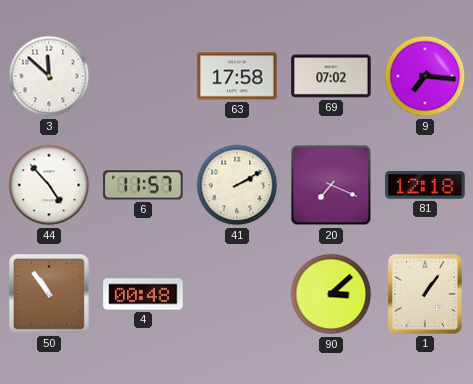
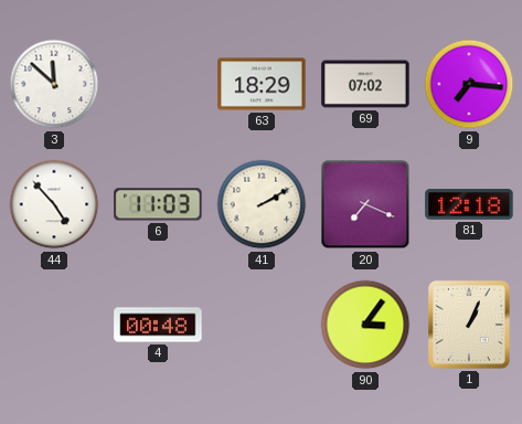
63: 17:58 -> 18:29 (262, 84)
6: 11:57 -> 11:03 (158, 204)
50: 10:54 -> none (50, 295)
90: 3:08 -> 3:06 (365, 325)
1: 1:06 -> 1:04 (469, 325)
